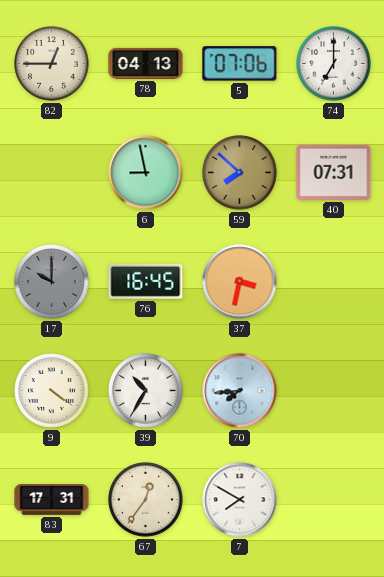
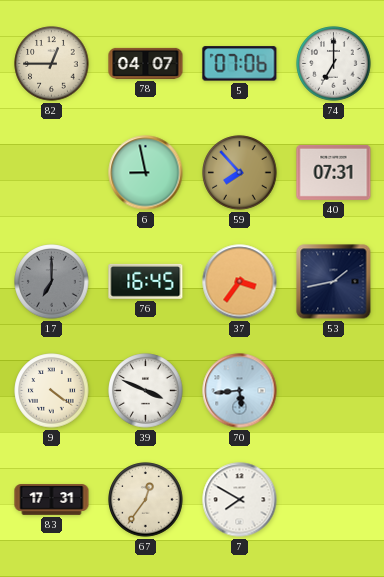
78: 04:13 -> 04:07 (146, 63)
59: 7:52 -> 7:53 (240, 173)
17: 10:00 -> 7:00 (52, 282)
37: 3:32 -> 3:36 (240, 282)
53: none -> 1:43 (334, 282)
39: 10:35 -> 3:49 (146, 391)
70: 7:44 -> 5:44 (240, 391)
